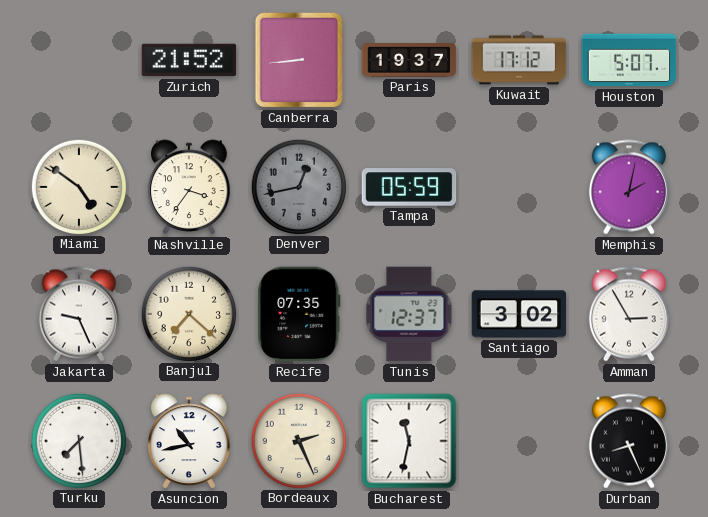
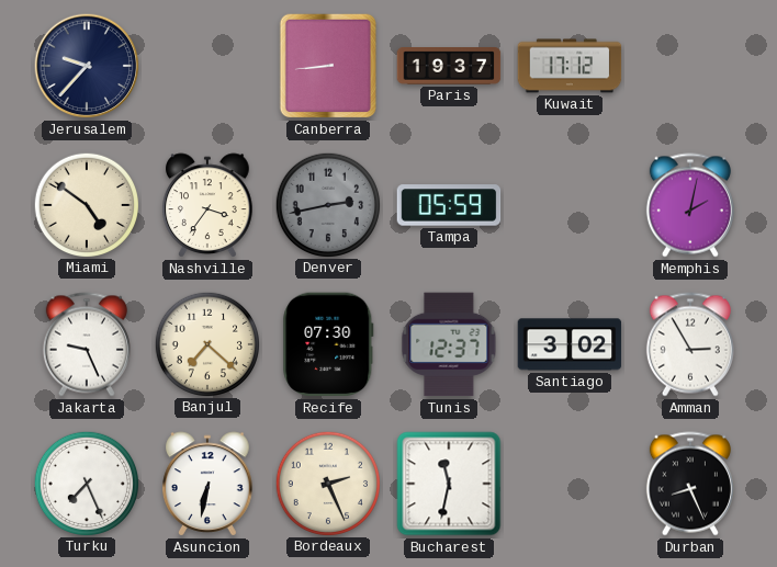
Jerusalem: none -> 9:37 (87, 66)
Zurich: 21:52 -> none (189, 60)
Houston: 5:07 -> none (629, 60)
Denver: 12:43 -> 2:43 (327, 204)
Recife: 07:35 -> 07:30 (328, 344)
Turku: 7:29 -> 7:26 (86, 483)
Asuncion: 10:43 -> 6:32 (207, 484)
